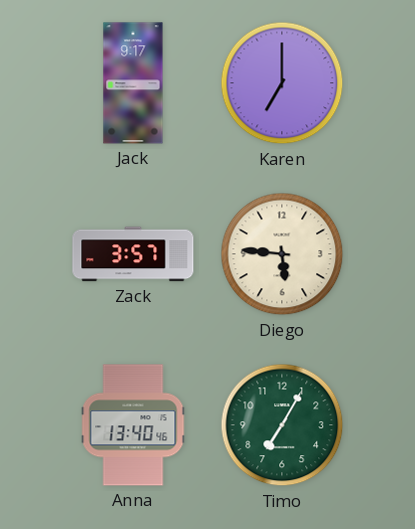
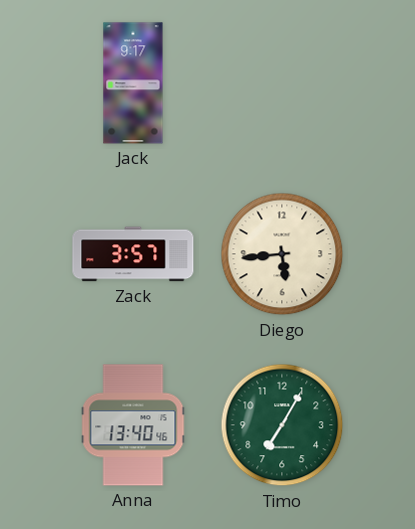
Karen: 7:00 -> none (282, 83)
Diego: 5:46 -> 5:44 (282, 254)
